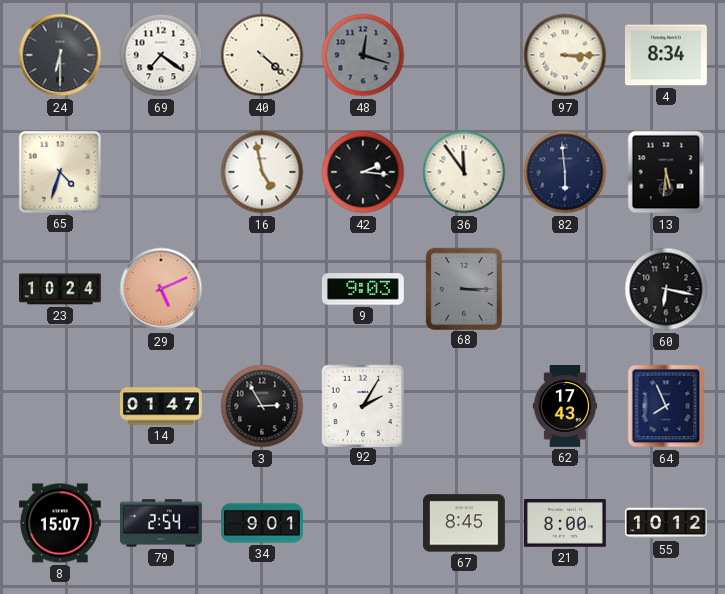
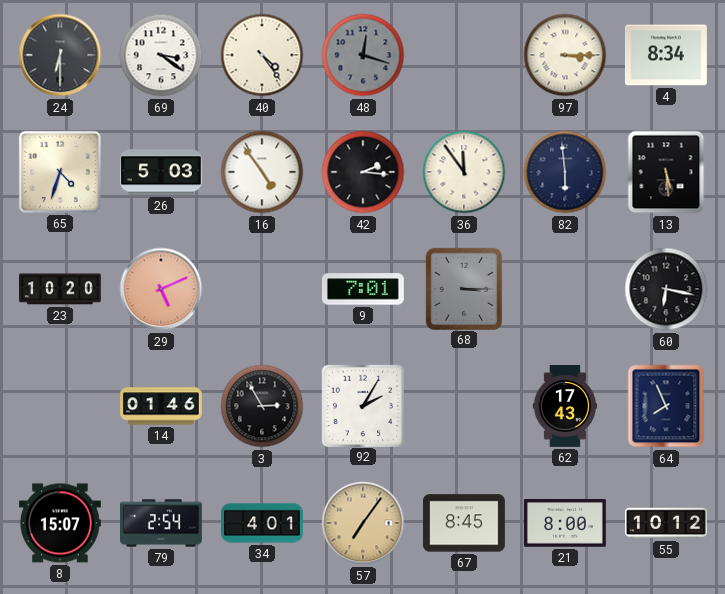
69: 7:21 -> 3:21 (161, 55)
40: 4:22 -> 4:24 (262, 55)
26: none -> 5:03 (161, 172)
16: 4:58 -> 4:54 (262, 172)
13: 5:31 -> 5:29 (666, 172)
23: 10:24 -> 10:20 (61, 289)
9: 9:03 -> 7:01 (363, 289)
14: 01:47 -> 01:46 (162, 406)
34: 9:01 -> 4:01 (263, 523)
57: none -> 7:06 (363, 523)
